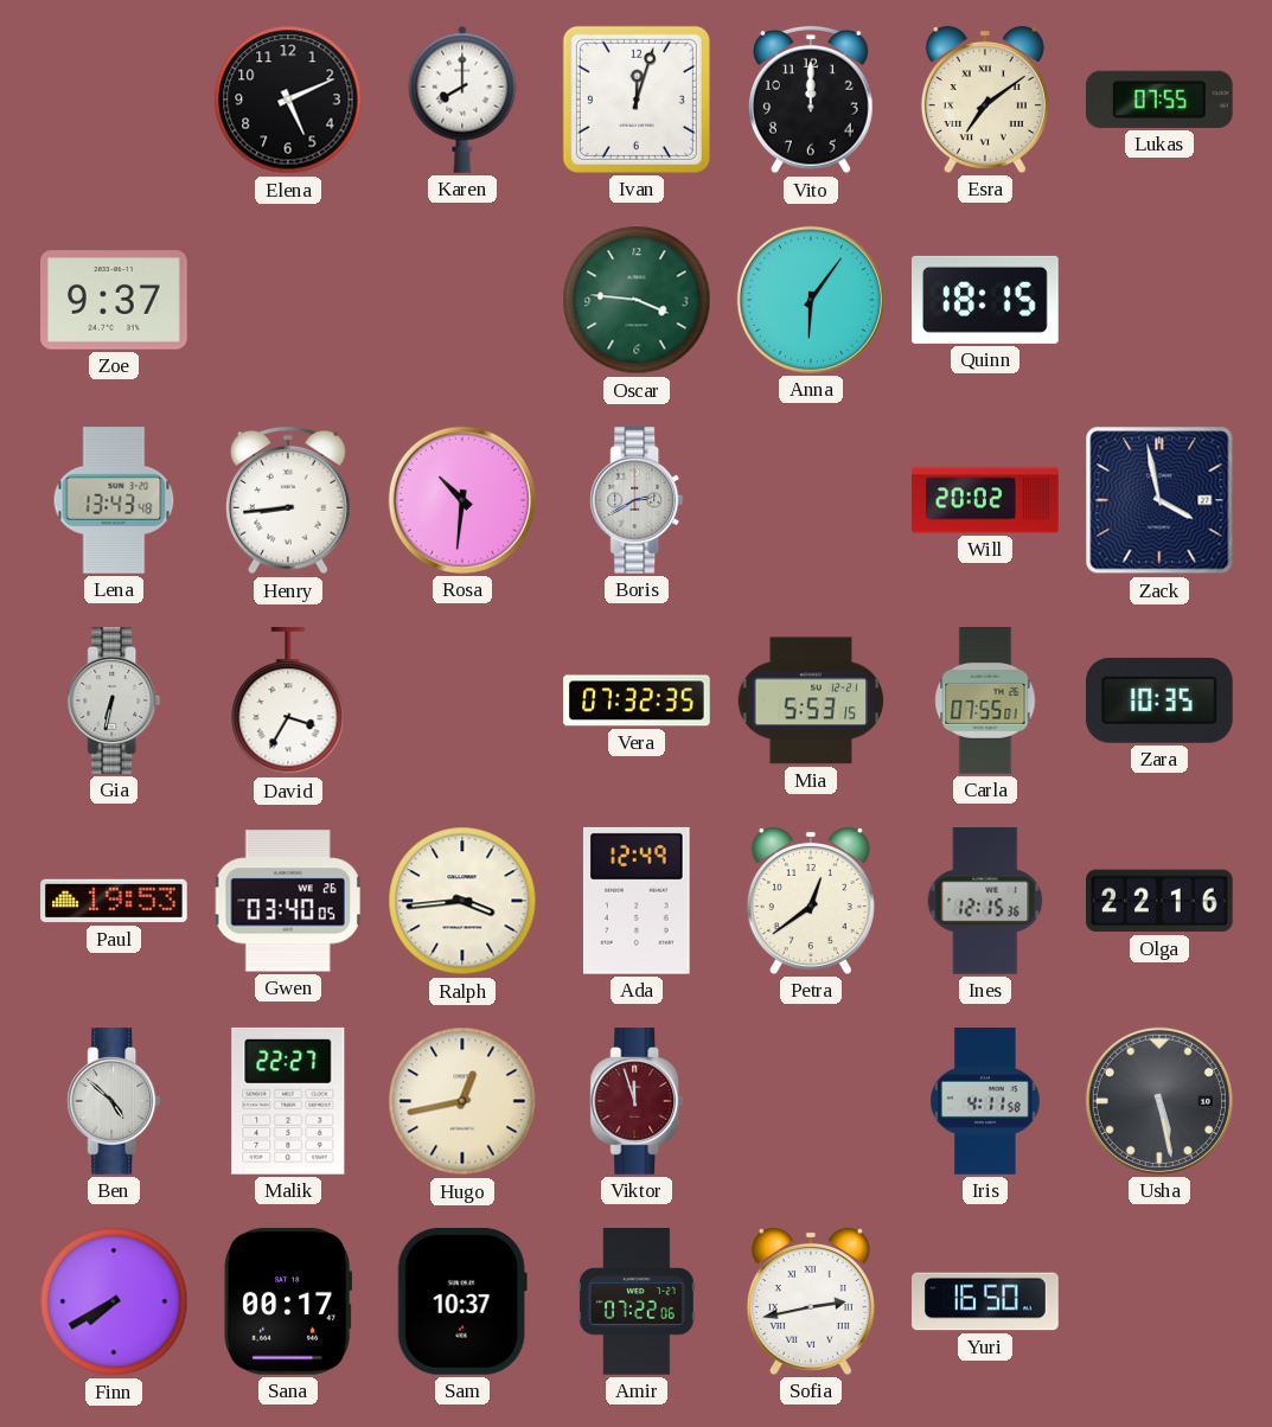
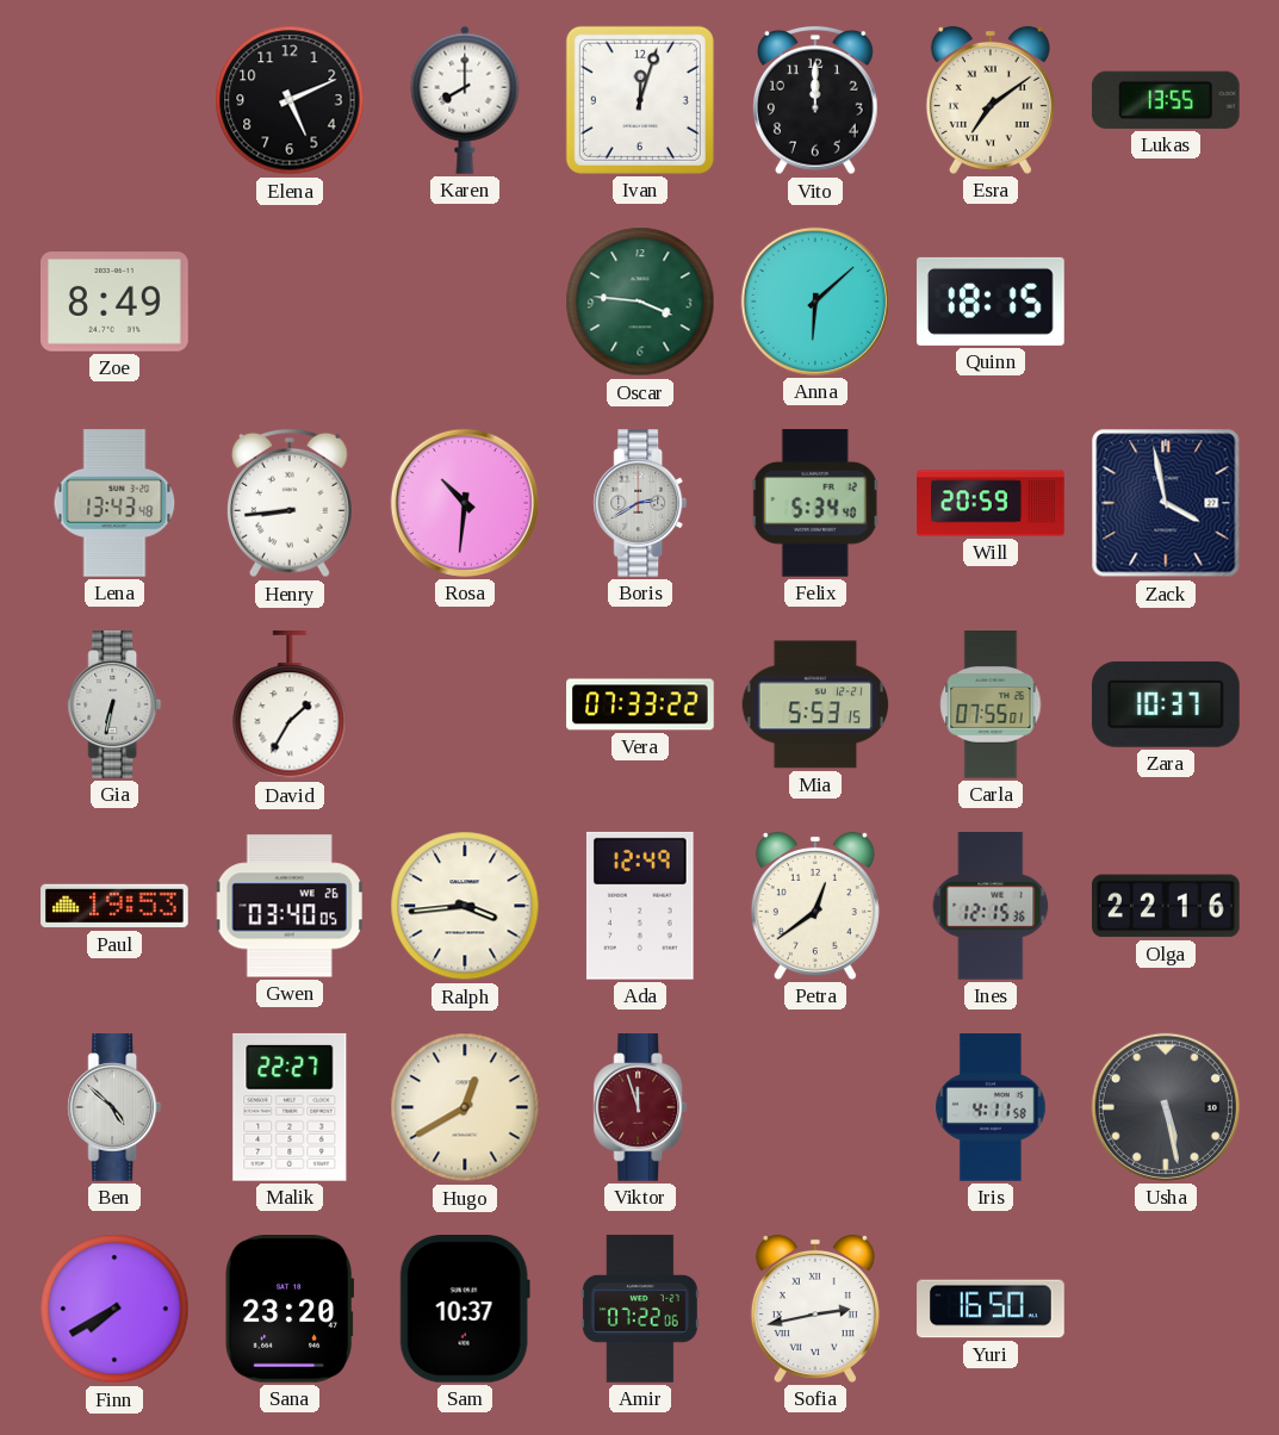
Lukas: 07:55 -> 13:55 (1166, 100)
Zoe: 9:37 -> 8:49 (116, 302)
Anna: 6:06 -> 6:08 (815, 302)
Felix: none -> 5:34 (815, 504)
Will: 20:02 -> 20:59 (991, 503)
David: 3:35 -> 1:35 (290, 706)
Vera: 07:32 -> 07:33 (640, 704)
Zara: 10:35 -> 10:37 (1166, 704)
Hugo: 12:43 -> 12:40 (465, 1107)
Sana: 00:17 -> 23:20 (290, 1310)
